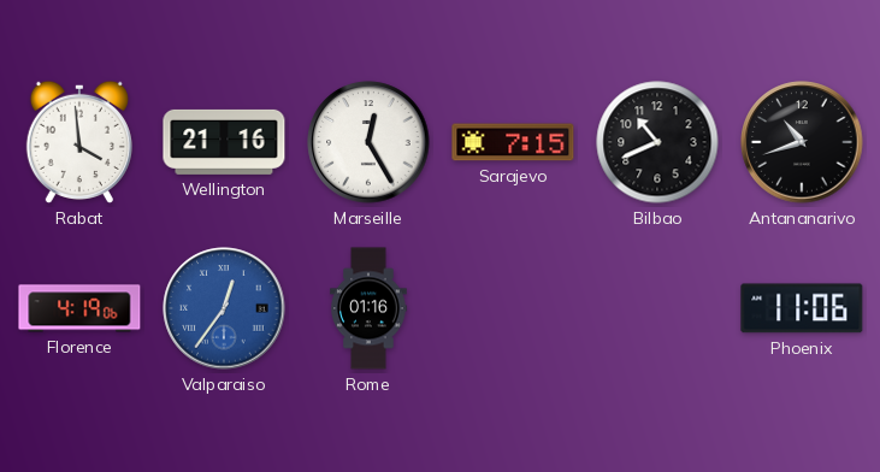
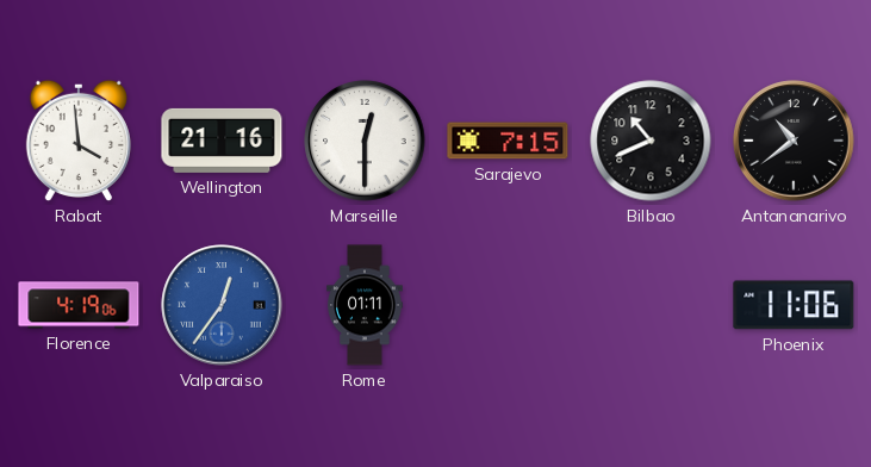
Marseille: 12:25 -> 12:30 (365, 141)
Antananarivo: 10:42 -> 10:39 (794, 141)
Rome: 01:16 -> 01:11 (365, 305)
